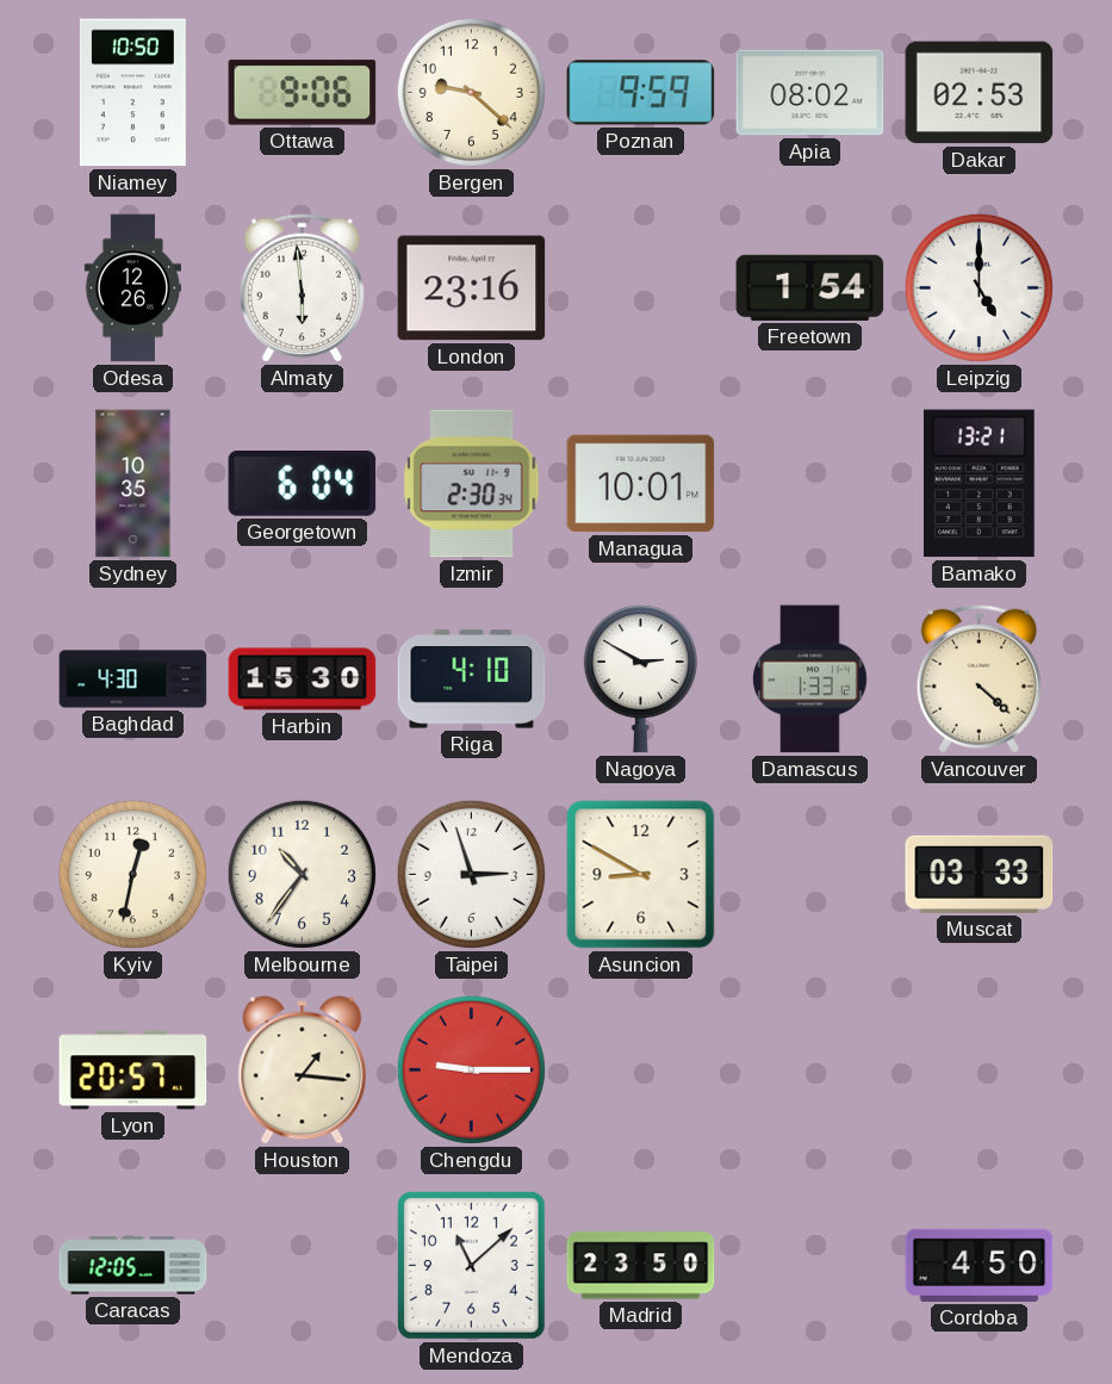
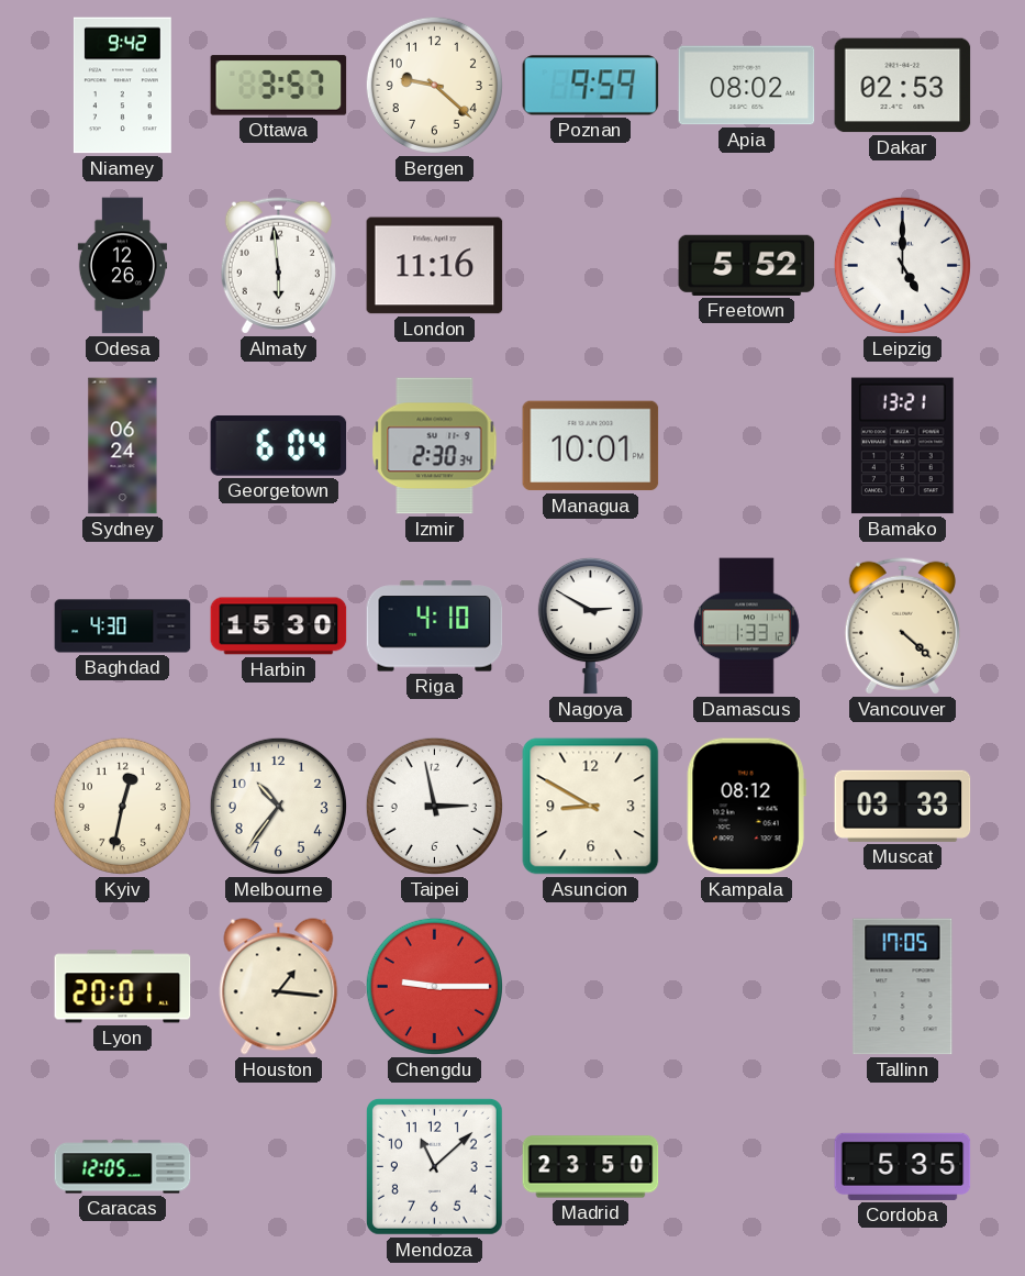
Niamey: 10:50 -> 9:42 (122, 86)
Ottawa: 9:06 -> 3:57 (279, 86)
London: 23:16 -> 11:16 (435, 266)
Freetown: 1:54 -> 5:52 (747, 265)
Sydney: 10:35 -> 06:24 (123, 446)
Taipei: 2:57 -> 2:58 (434, 806)
Kampala: none -> 08:12 (746, 807)
Lyon: 20:57 -> 20:01 (123, 987)
Tallinn: none -> 17:05 (903, 987)
Cordoba: 4:50 -> 5:35 (903, 1166)
